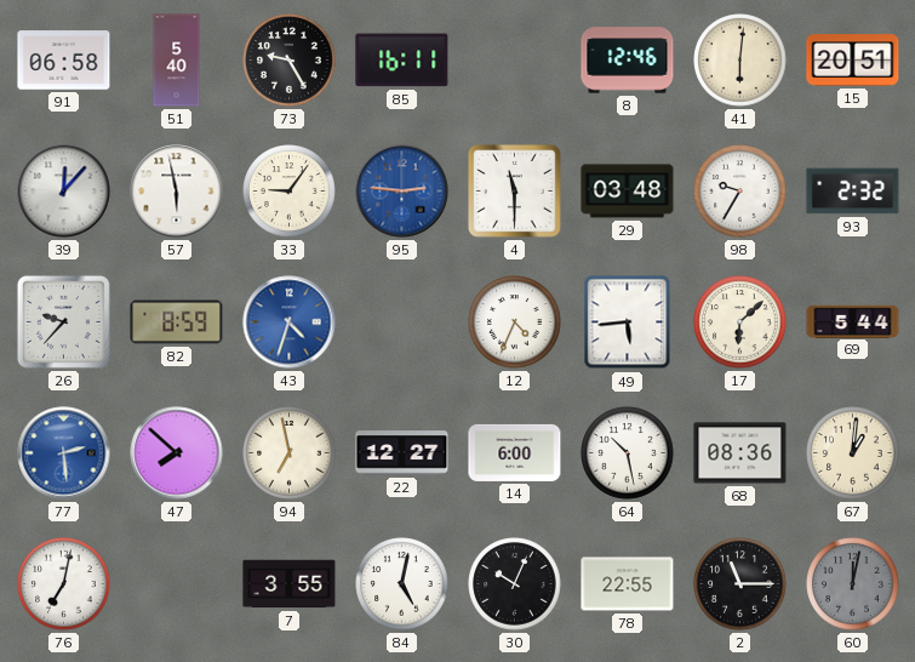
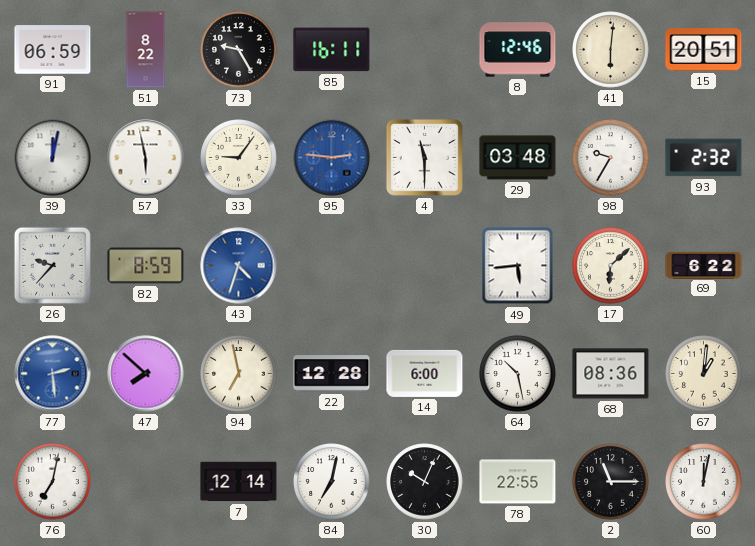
91: 06:58 -> 06:59 (53, 50)
51: 5:40 -> 8:22 (146, 50)
39: 12:07 -> 12:02 (53, 158)
12: 4:34 -> none (515, 323)
69: 5:44 -> 6:22 (704, 265)
22: 12:27 -> 12:28 (332, 374)
7: 3:55 -> 12:14 (239, 482)
84: 5:02 -> 7:02 (332, 482)
60 dial: grey -> white (704, 482)
